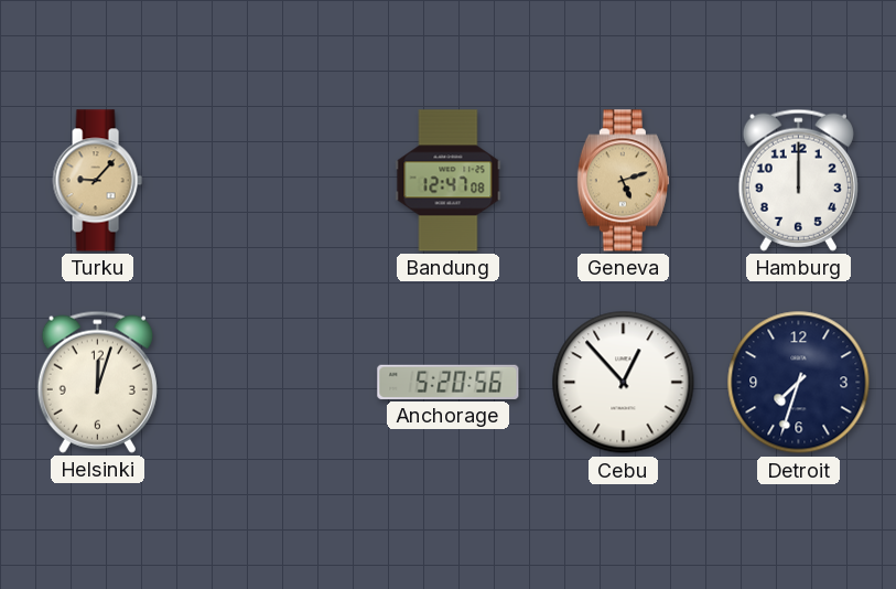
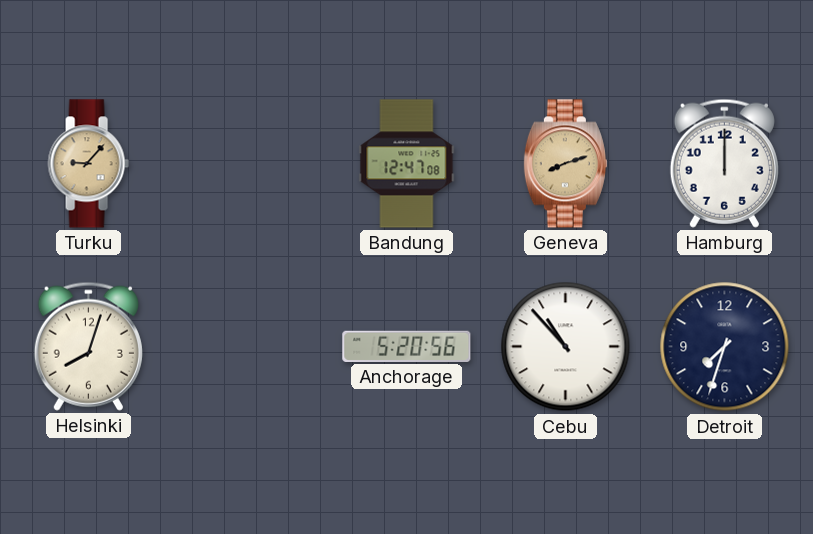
Geneva: 5:12 -> 8:12 (565, 164)
Helsinki: 12:03 -> 8:03 (88, 346)
Cebu: 12:53 -> 10:53 (566, 347)
